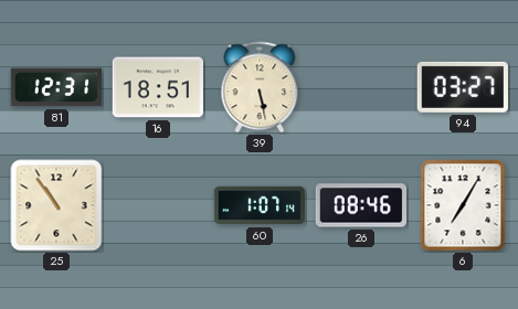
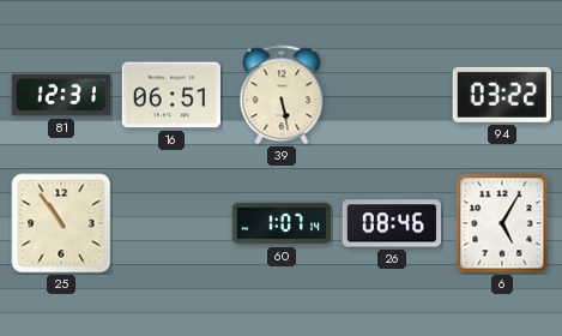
16: 18:51 -> 06:51 (170, 95)
94: 03:27 -> 03:22 (502, 95)
6: 7:05 -> 5:05 (502, 223)
